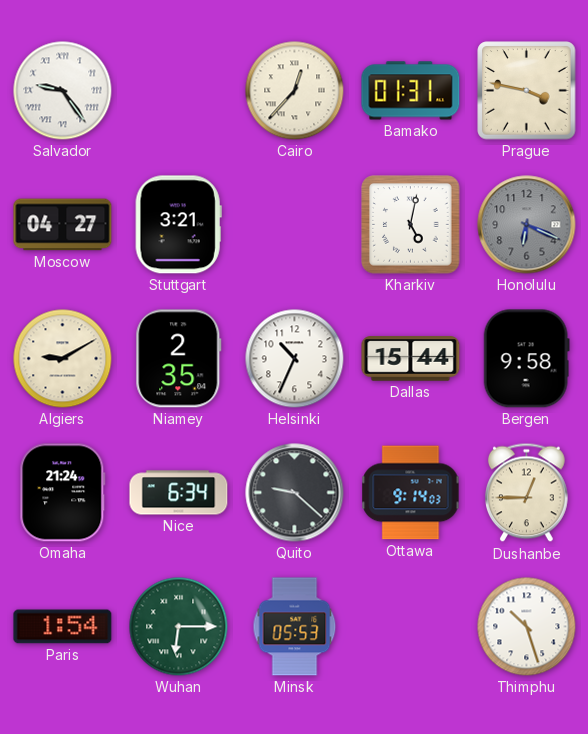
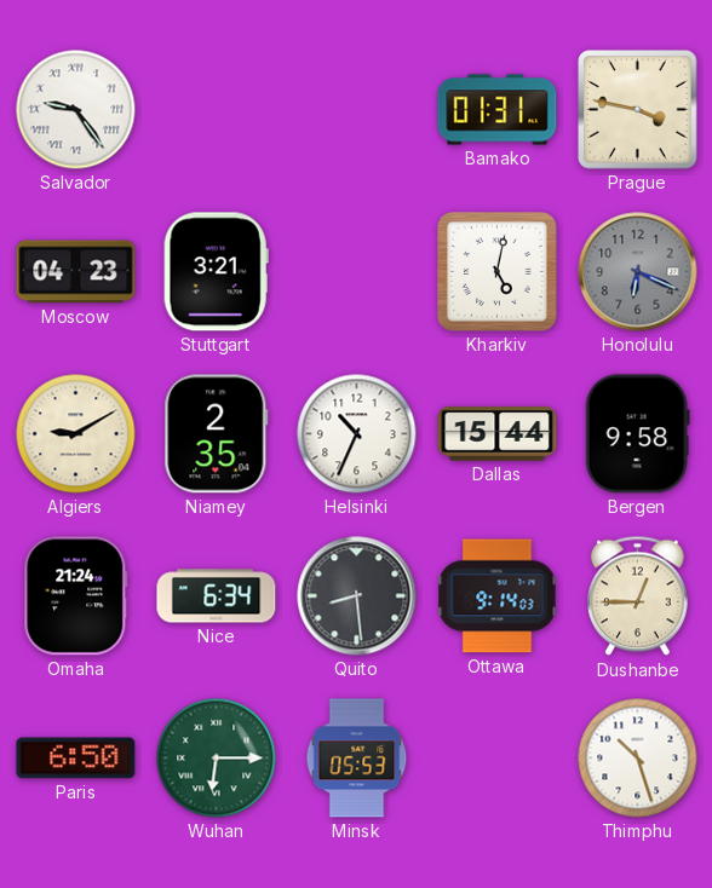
Cairo: 12:37 -> none (295, 91)
Moscow: 04:27 -> 04:23 (76, 272)
Quito: 9:22 -> 8:29 (357, 596)
Paris: 1:54 -> 6:50 (76, 759)
